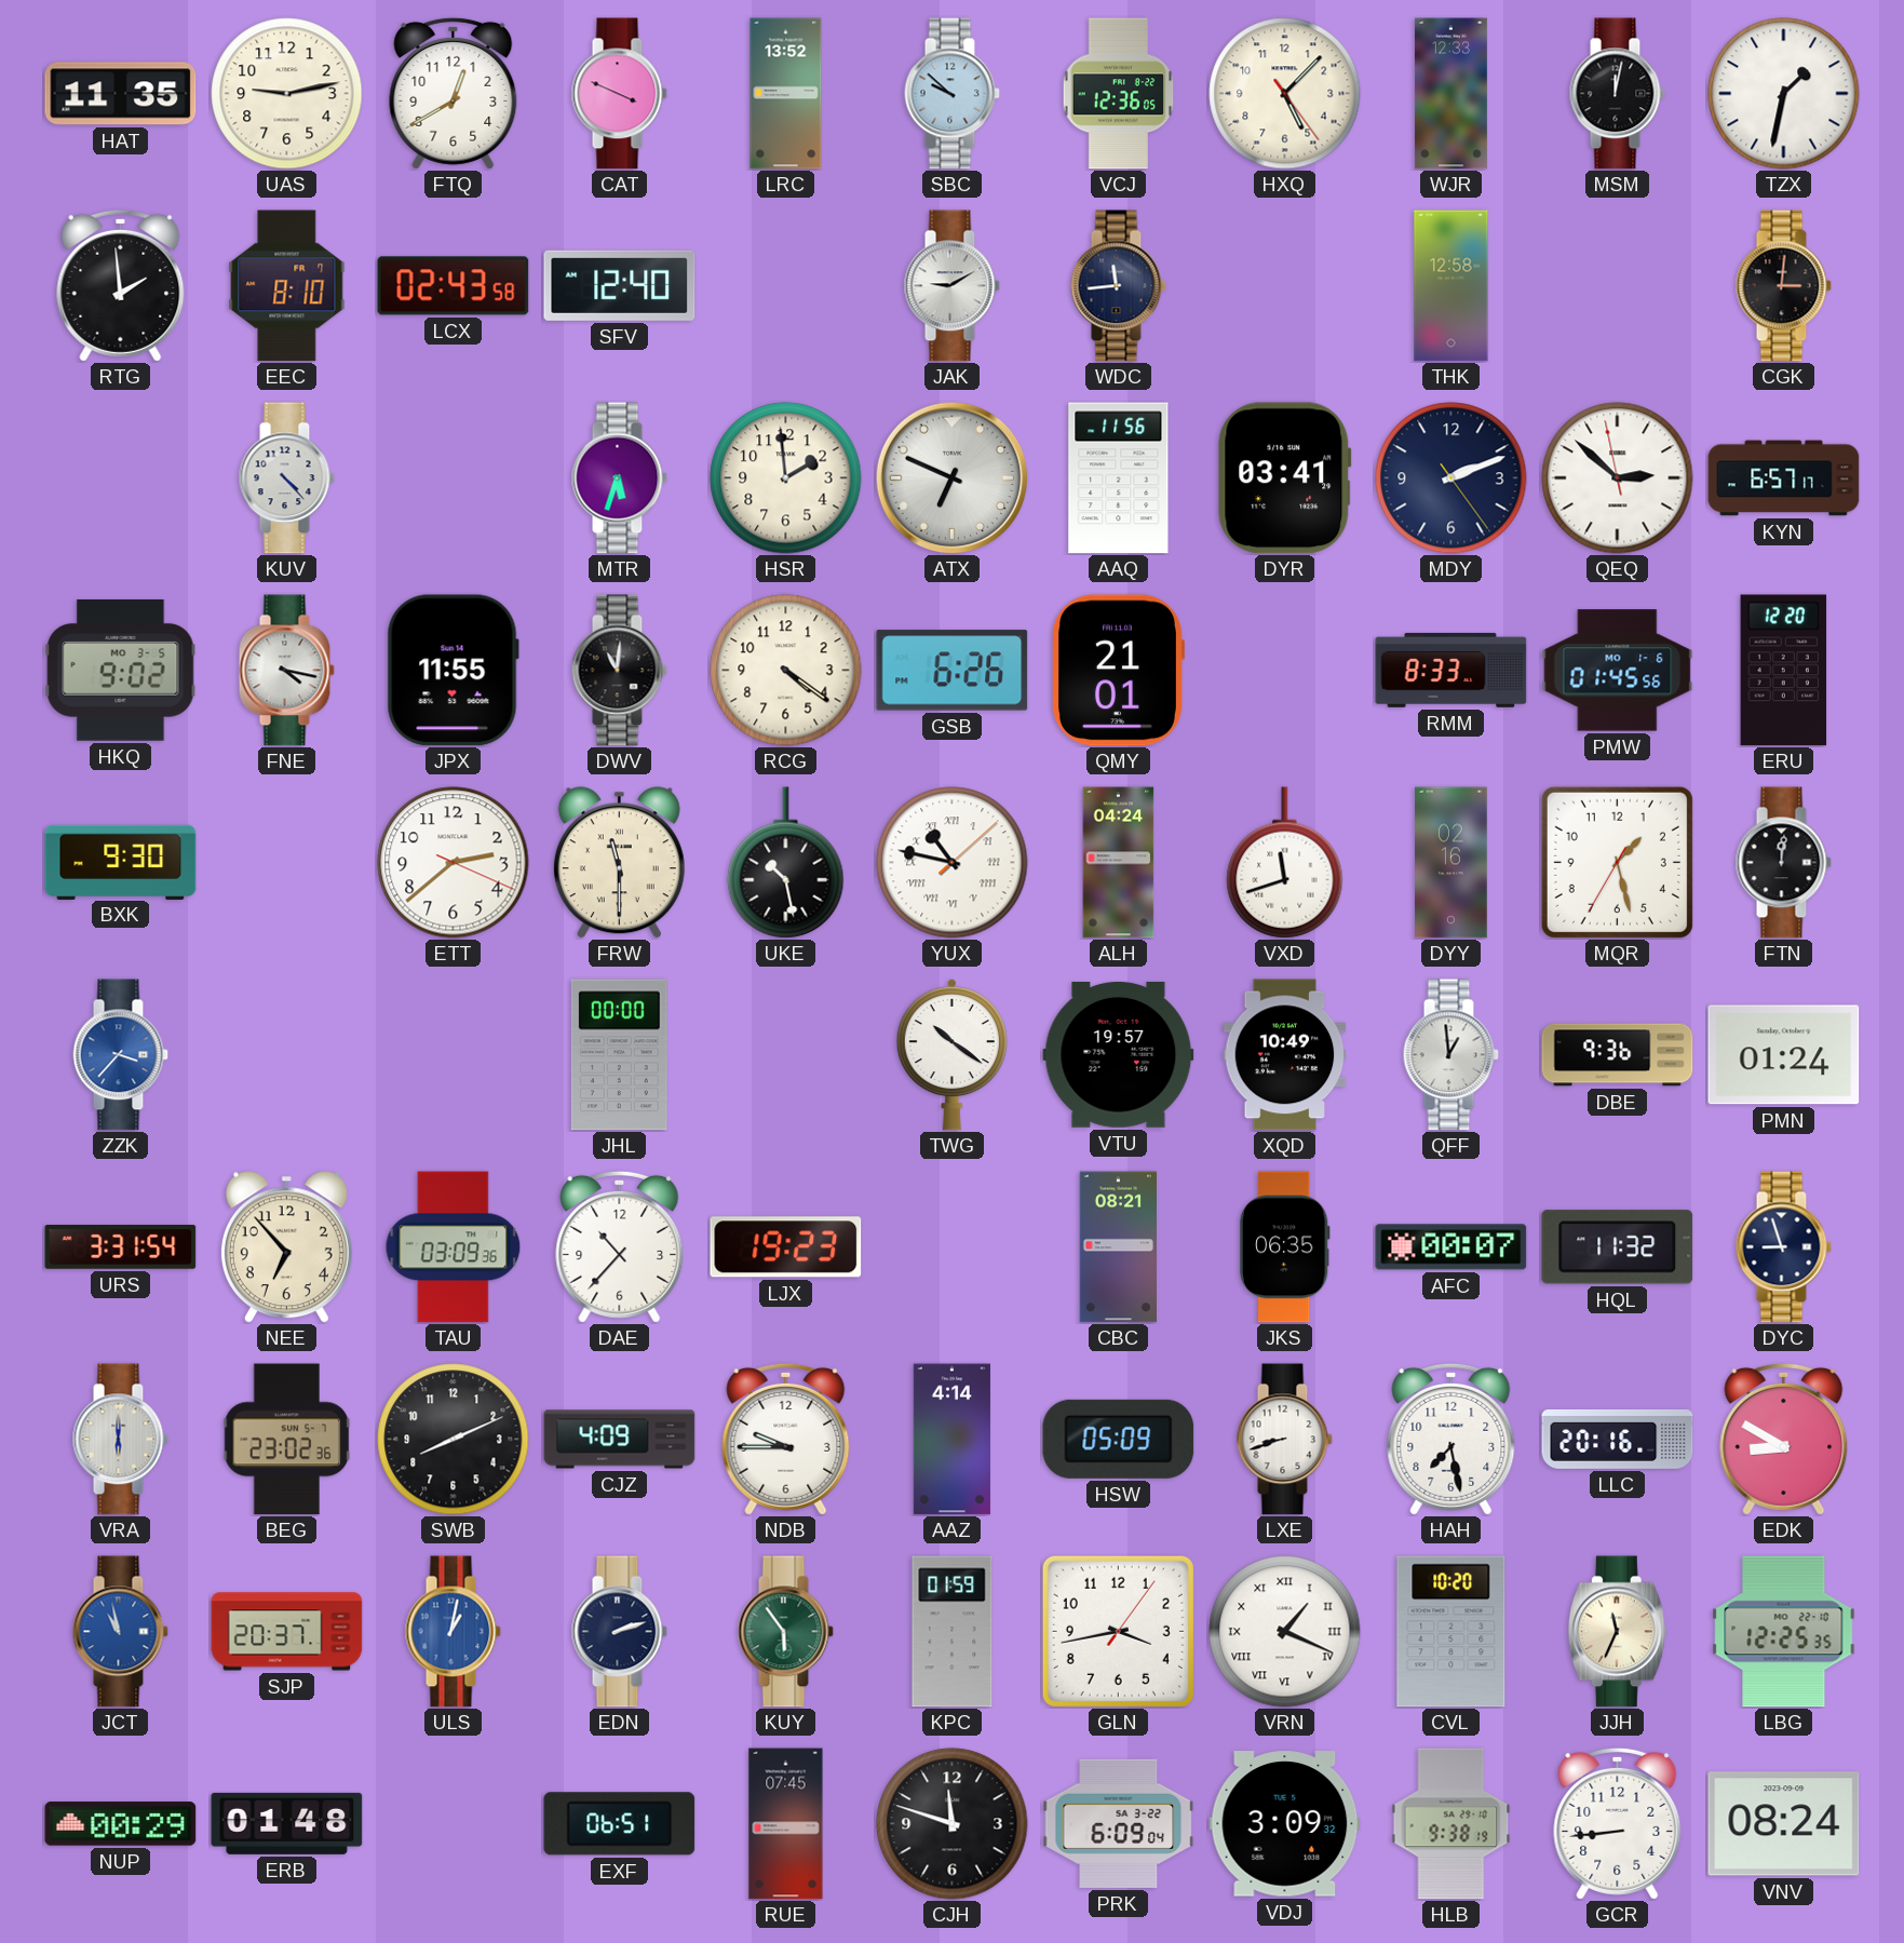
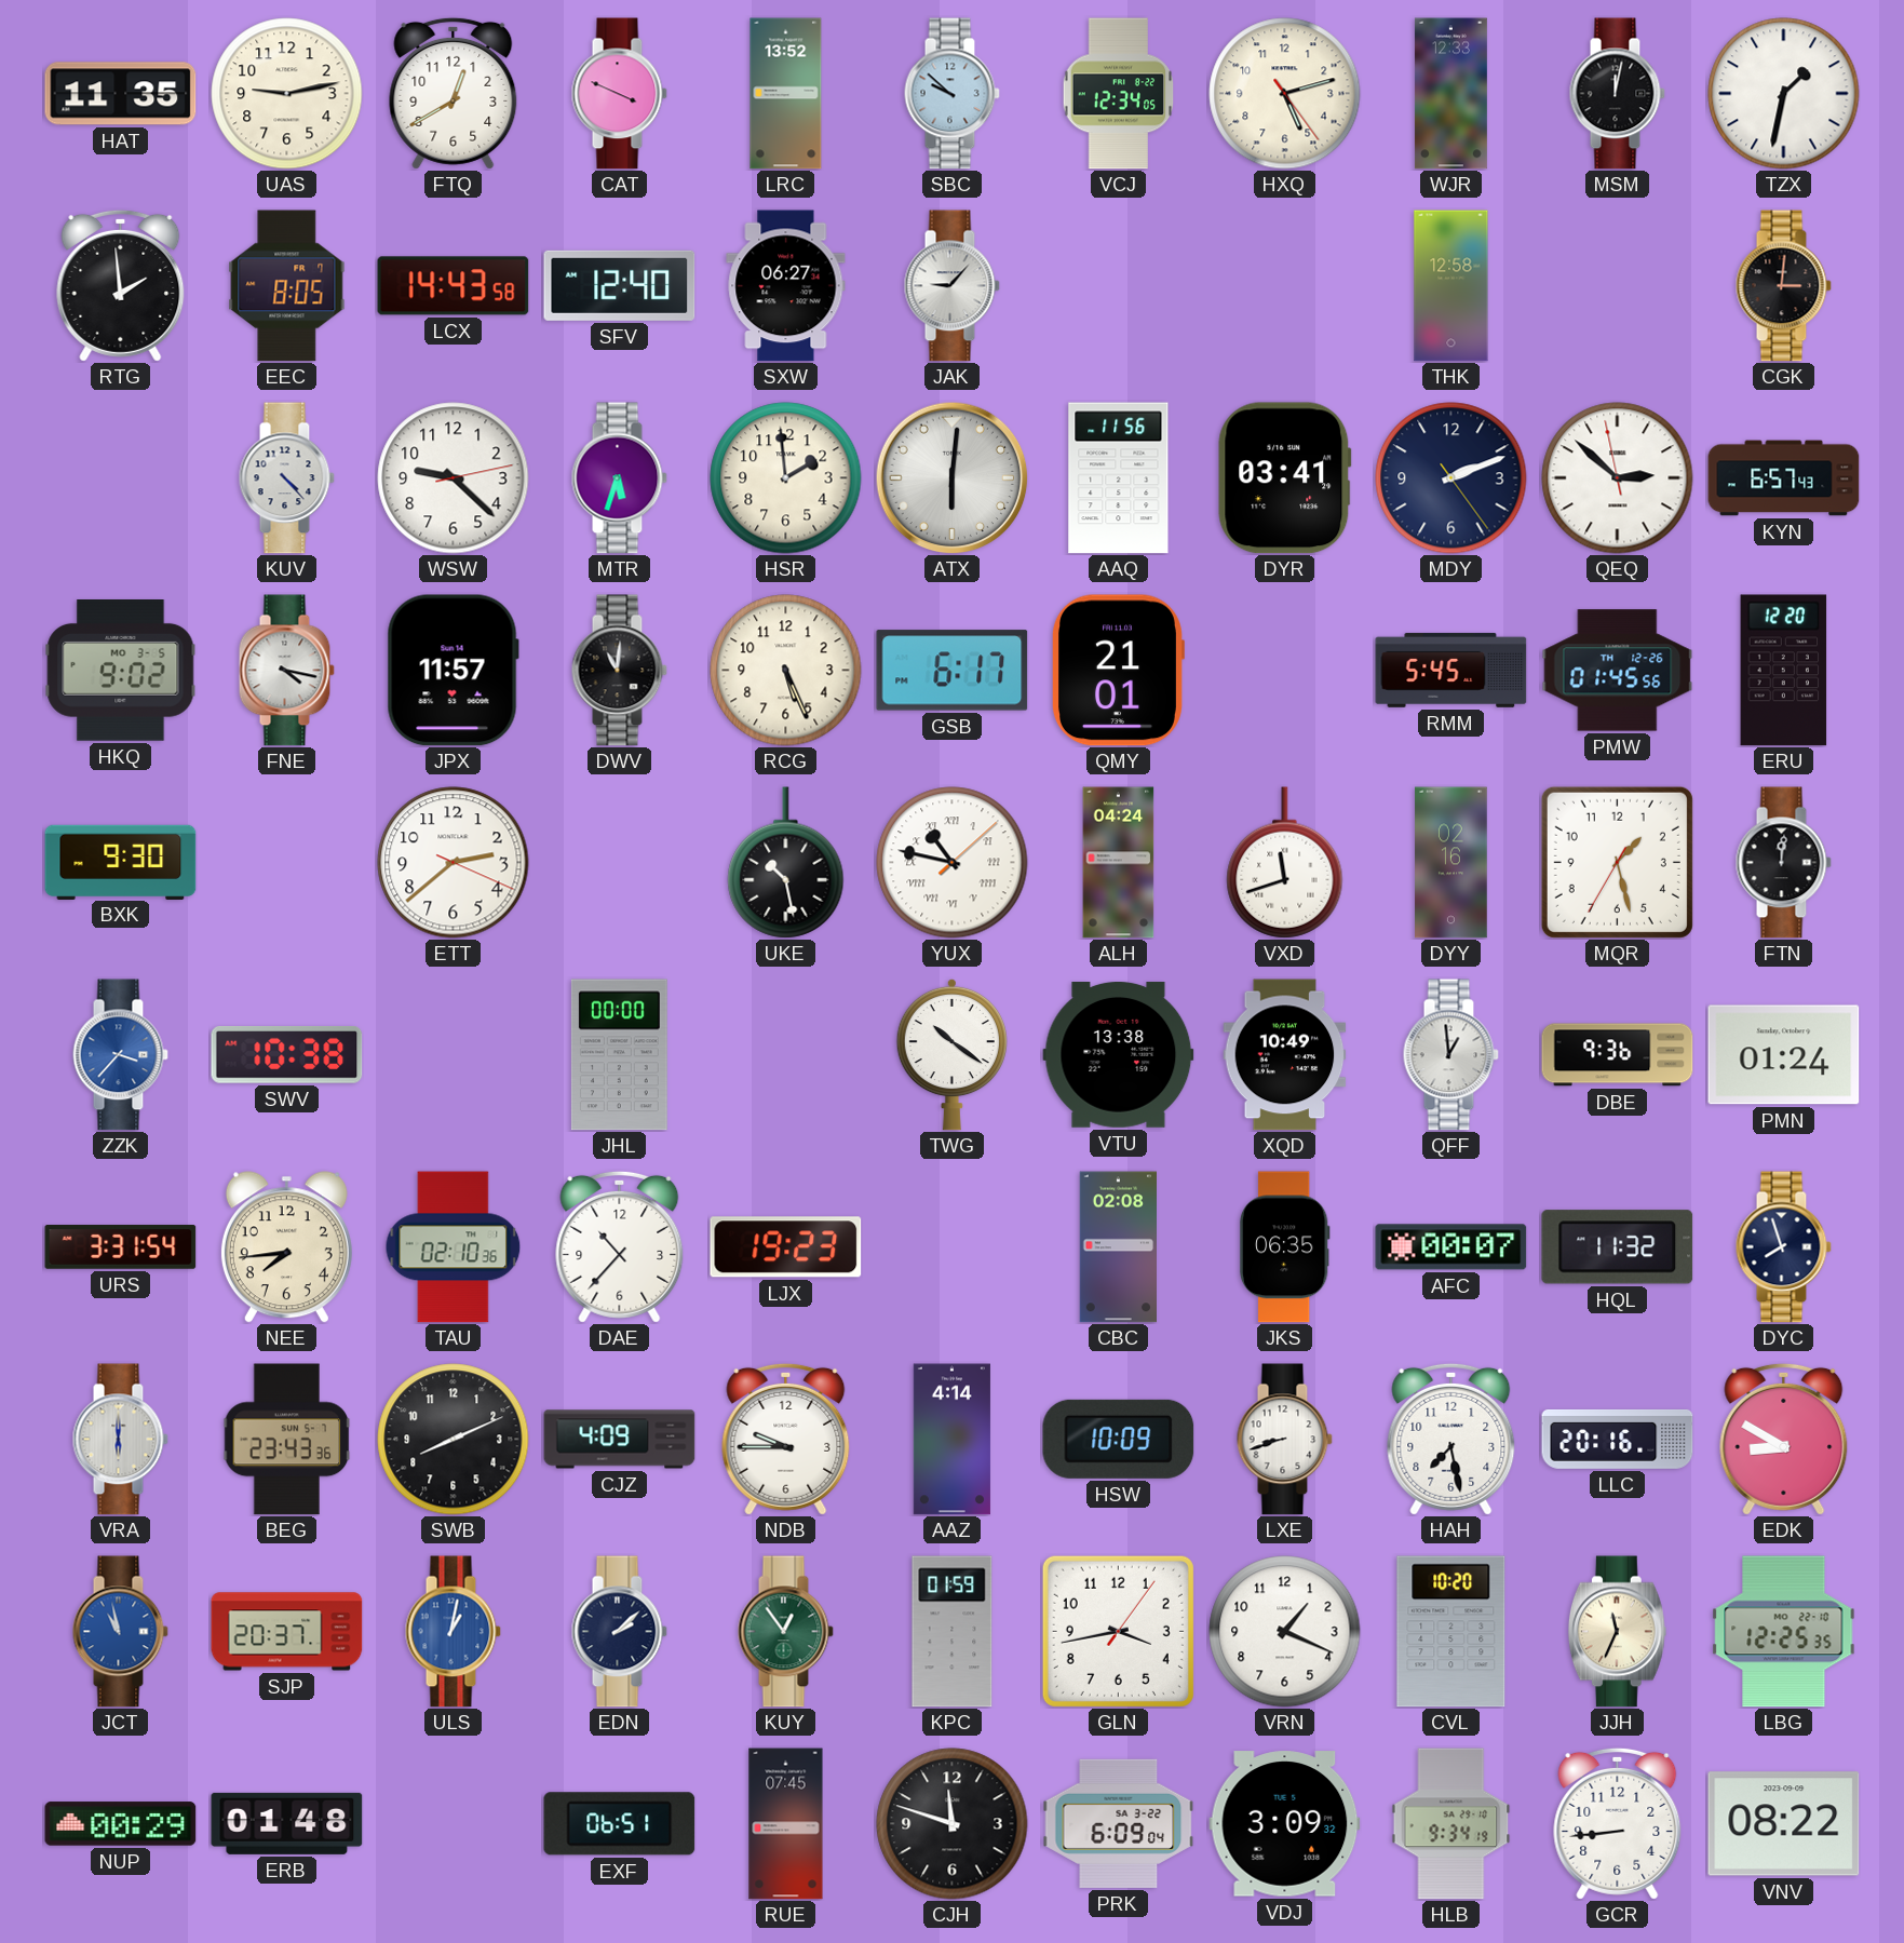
VCJ: 12:36 -> 12:34 (1119, 94)
HXQ: 5:07 -> 5:12 (1285, 94)
EEC: 8:10 -> 8:05 (287, 286)
LCX: 02:43 -> 14:43 (454, 286)
SXW: none -> 06:27 (786, 286)
JAK: 9:10 -> 9:07 (951, 286)
WDC: 11:44 -> none (1118, 286)
WSW: none -> 9:22 (454, 478)
ATX: 6:49 -> 6:01 (951, 477)
KYN: 6:57:17 -> 6:57:43 (1784, 478)
JPX: 11:55 -> 11:57 (453, 671)
RCG: 4:21 -> 5:26 (786, 671)
GSB: 6:26 -> 6:17 (953, 671)
RMM: 8:33 -> 5:45 (1451, 670)
PMW date: MO 1-6 -> TH 12-26 (1618, 671)
FRW: 11:30 -> none (619, 863)
SWV: none -> 10:38 (287, 1054)
VTU: 19:57 -> 13:38 (1119, 1054)
NEE: 6:53 -> 7:44 (286, 1247)
TAU: 03:09 -> 02:10 (454, 1247)
CBC: 08:21 -> 02:08 (1118, 1247)
DYC: 8:57 -> 7:57 (1783, 1247)
BEG: 23:02 -> 23:43 (287, 1440)
HSW: 05:09 -> 10:09 (1119, 1439)
EDN: 2:12 -> 2:08 (619, 1632)
KUY: 5:54 -> 12:54 (785, 1632)
VRN numerals: Roman -> Arabic (1285, 1632)
HLB: 9:38 -> 9:34 (1451, 1824)
VNV: 08:24 -> 08:22 (1784, 1824)
